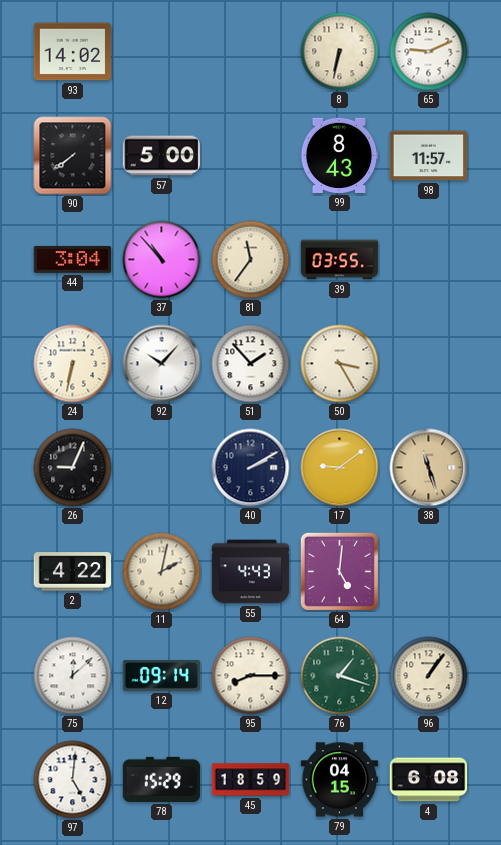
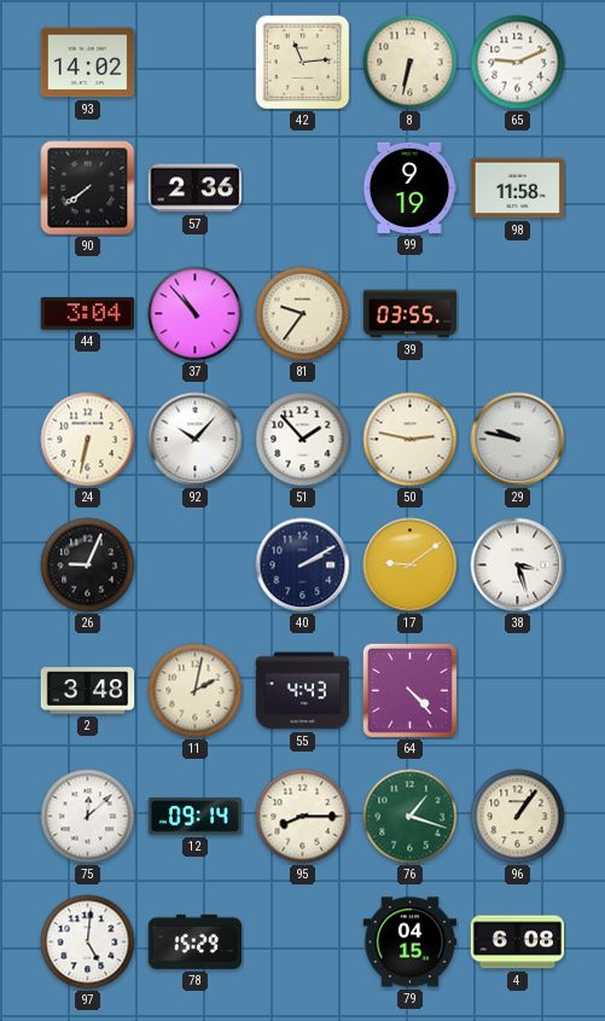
42: none -> 11:14 (303, 63)
57: 5:00 -> 2:36 (196, 188)
99: 8:43 -> 9:19 (409, 187)
98: 11:57 -> 11:58 (518, 188)
81: 11:36 -> 9:36 (303, 314)
50: 3:25 -> 2:47 (411, 440)
29: none -> 9:47 (518, 440)
38: 11:27 -> 3:27 (518, 565)
38 dial: champagne -> white (518, 565)
2: 4:22 -> 3:48 (88, 691)
64: 5:01 -> 4:23 (409, 690)
45: 18:59 -> none (251, 780)
